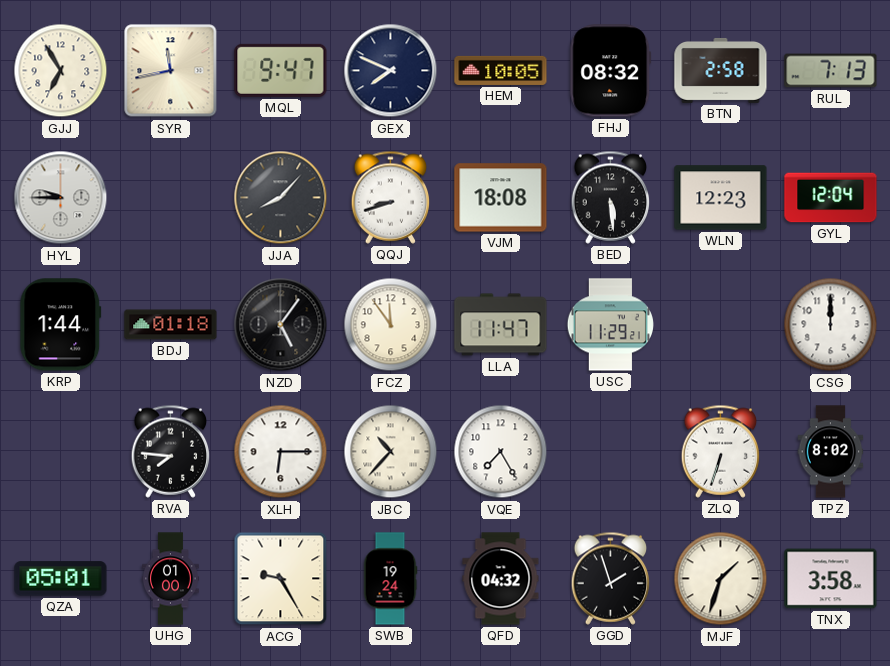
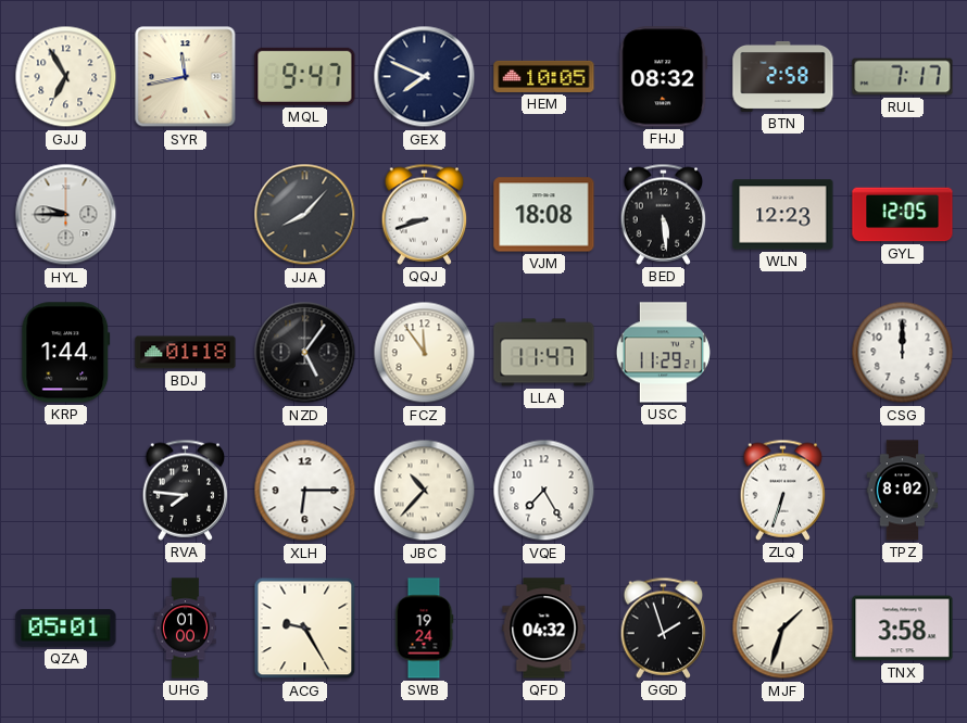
RUL: 7:13 -> 7:17 (903, 77)
GYL: 12:04 -> 12:05 (903, 215)
